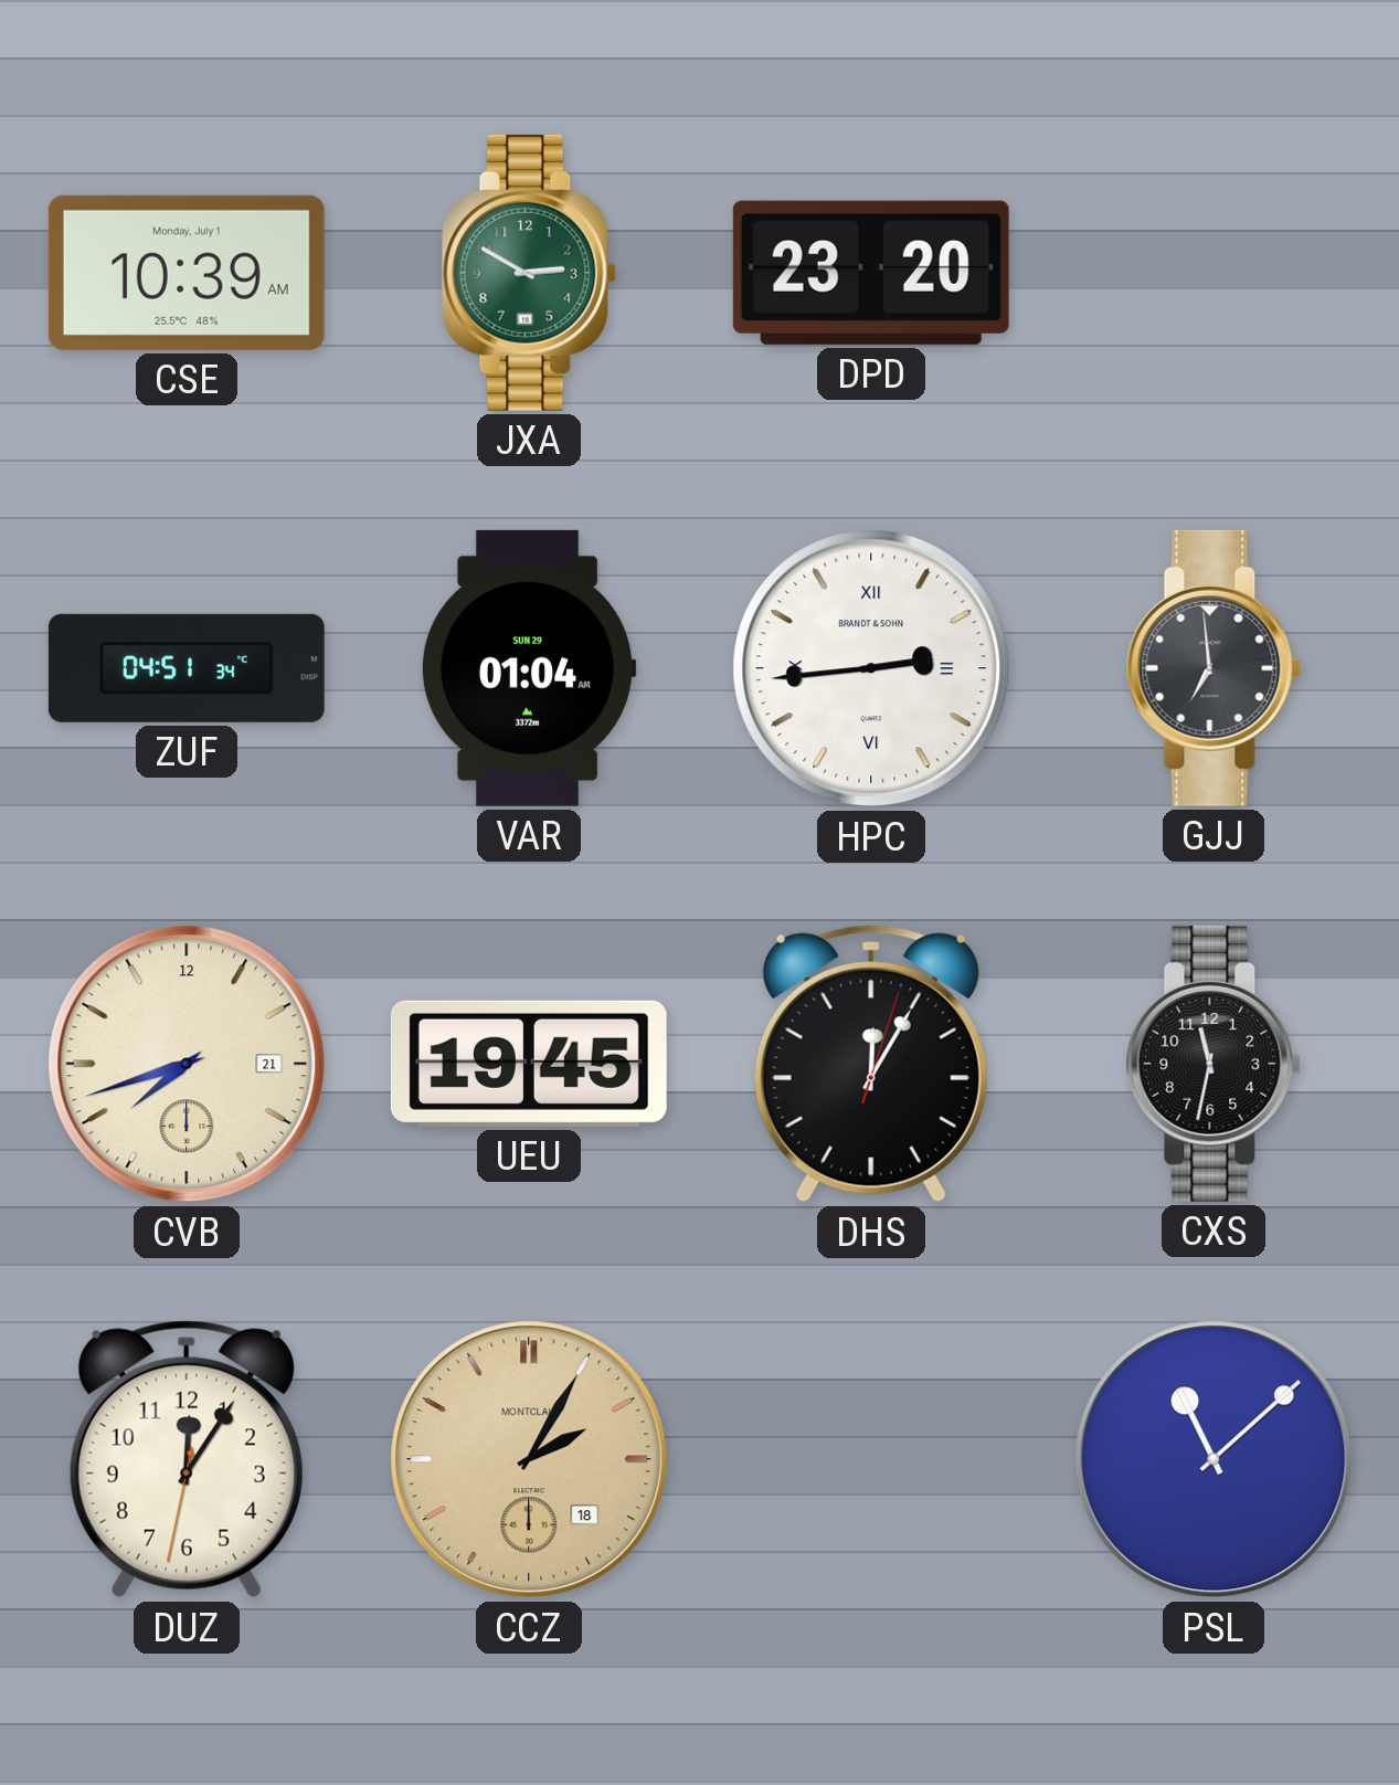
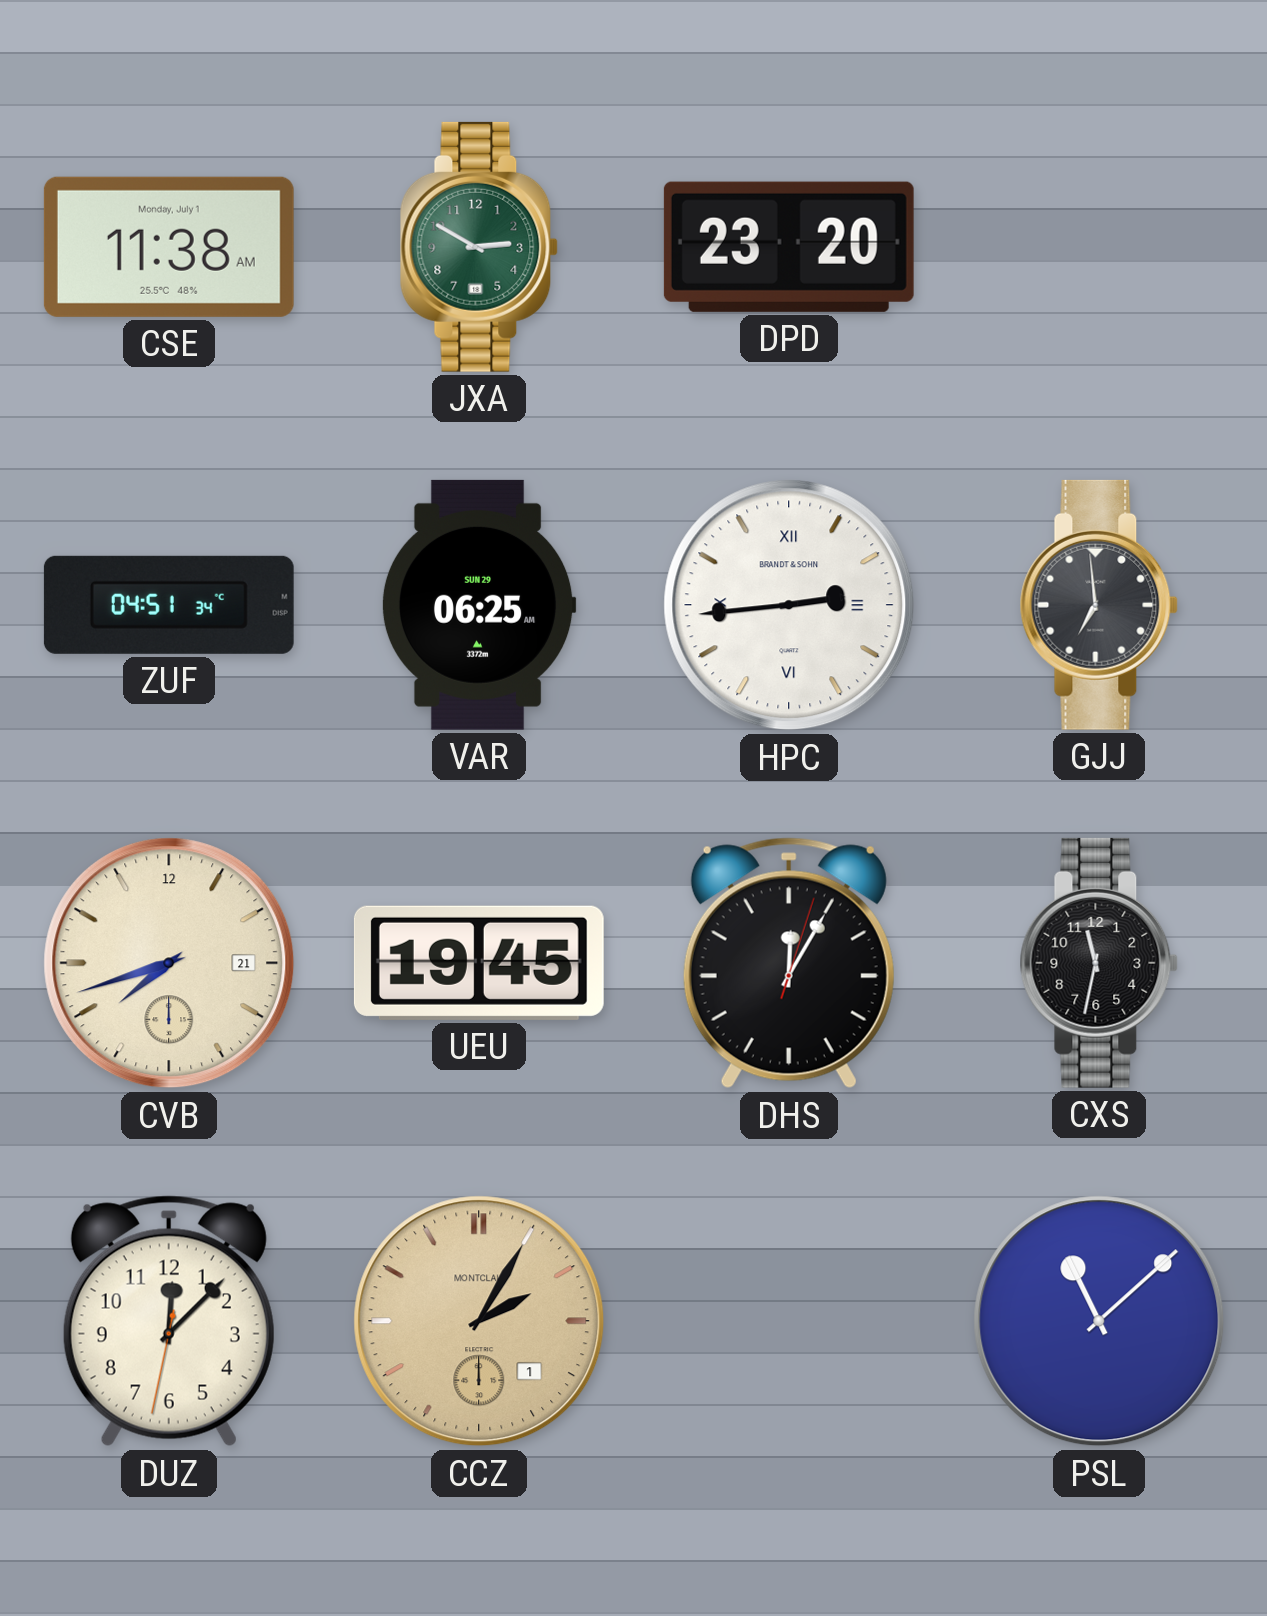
CSE: 10:39 -> 11:38 (169, 247)
VAR: 01:04 -> 06:25 (479, 605)
DUZ: 12:05 -> 12:07 (169, 1321)
CCZ date: 18 -> 1 (479, 1321)
